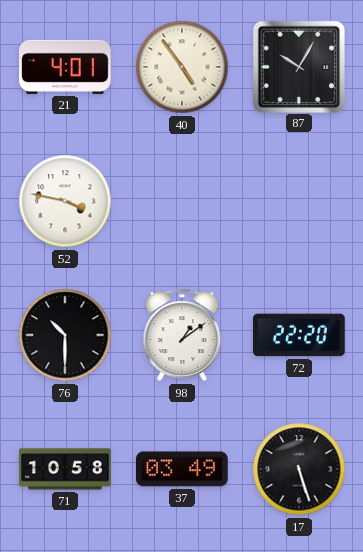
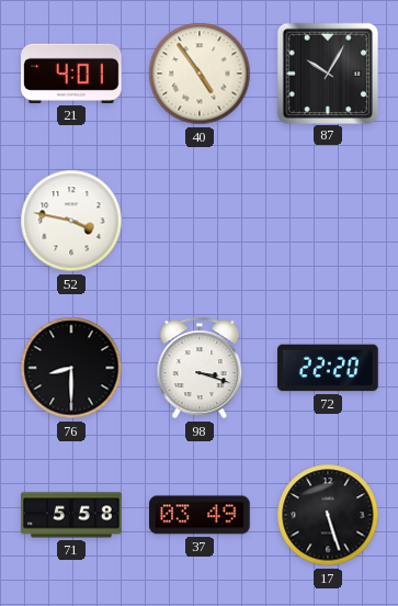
76: 10:30 -> 8:30 (71, 368)
98: 1:09 -> 3:18 (200, 368)
71: 10:58 -> 5:58 (71, 515)
